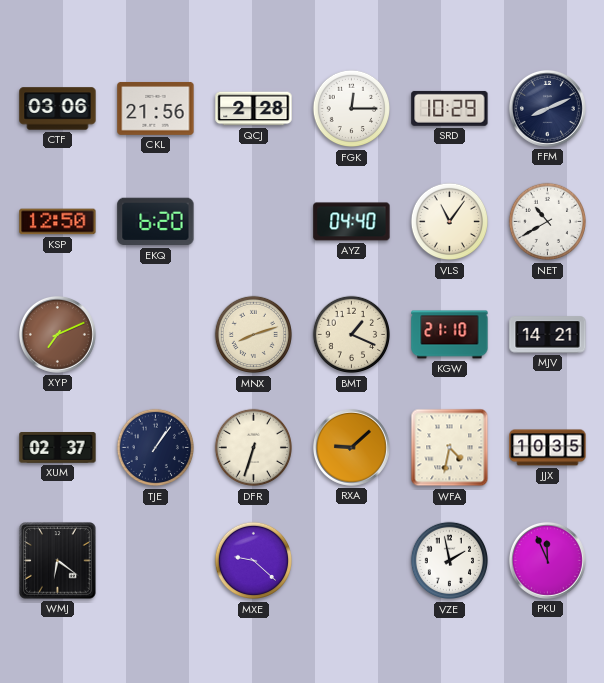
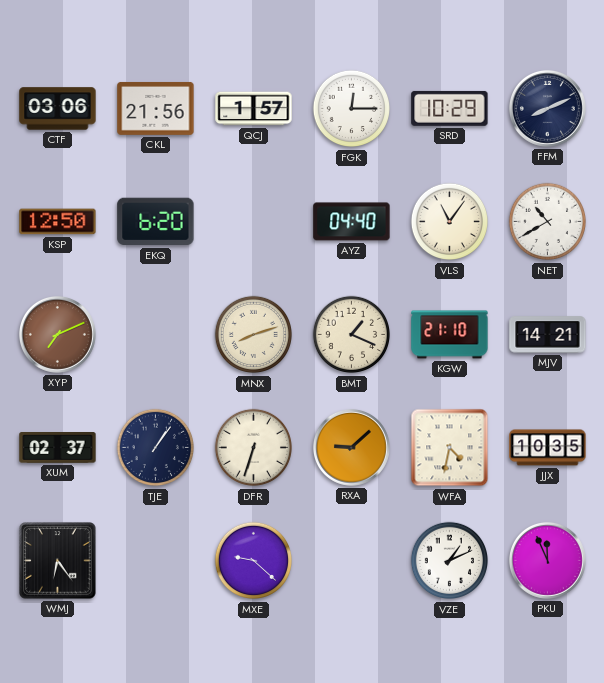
QCJ: 2:28 -> 1:57 (254, 109)
WMJ: 6:21 -> 6:24 (58, 561)
VZE: 1:58 -> 1:11 (450, 561)
